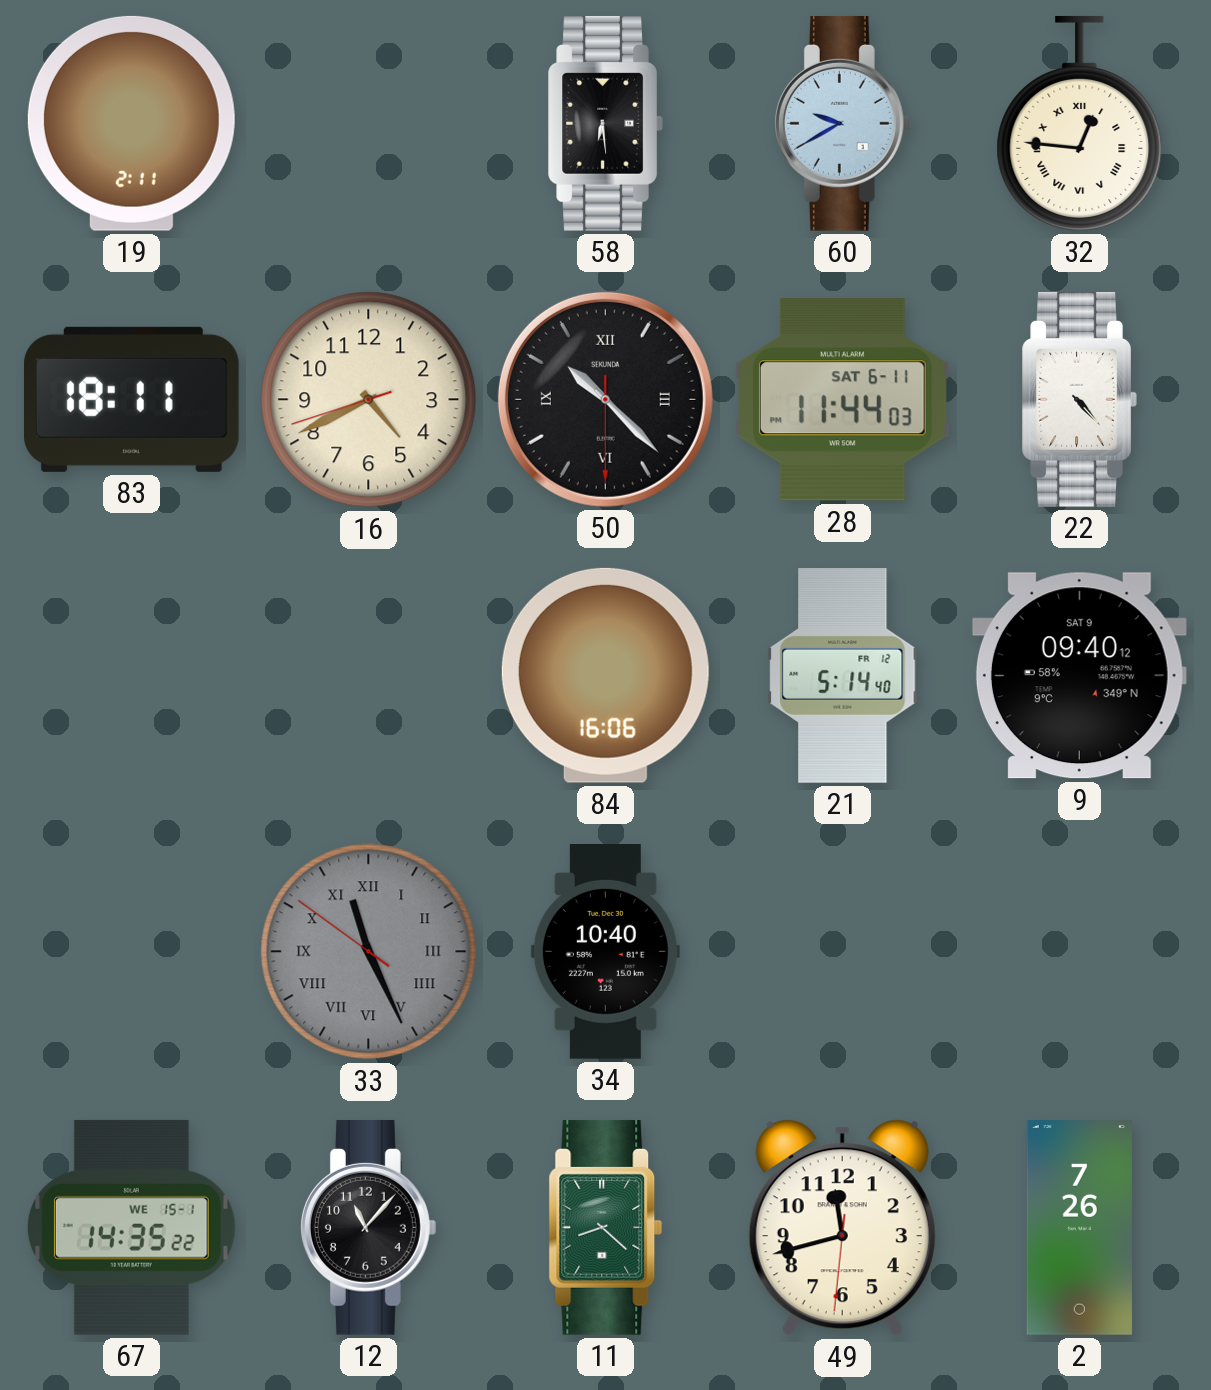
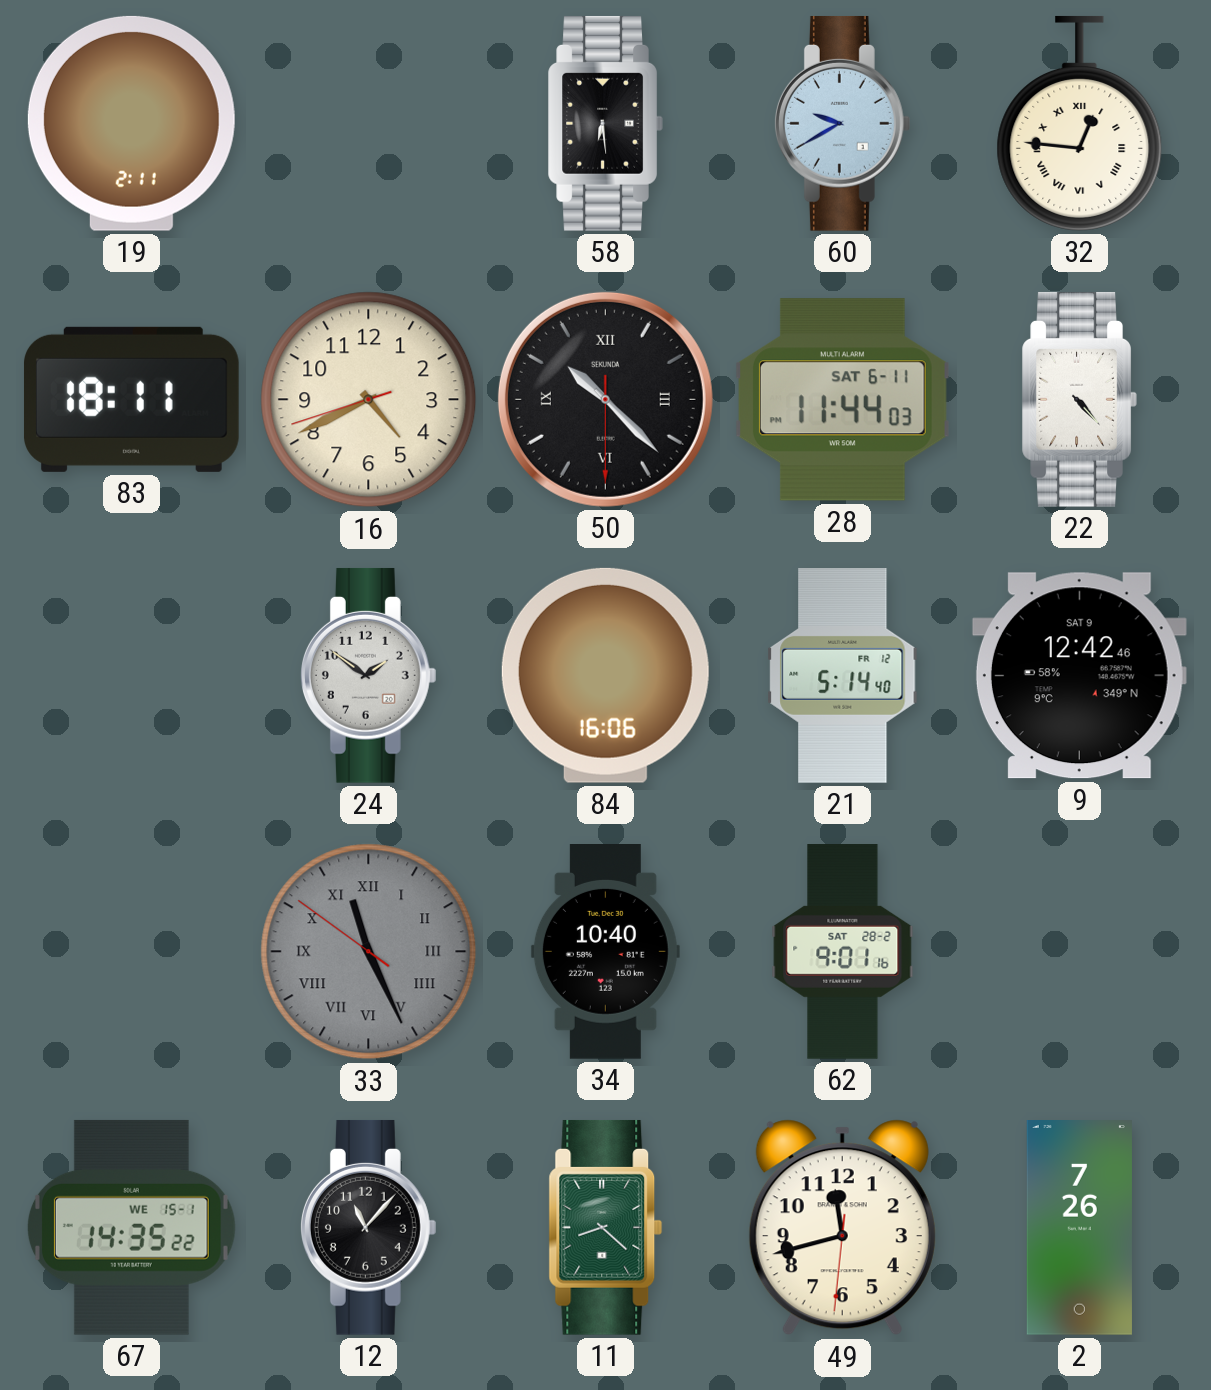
24: none -> 1:51 (368, 675)
9: 09:40 -> 12:42 (1079, 676)
62: none -> 9:01 (843, 952)
